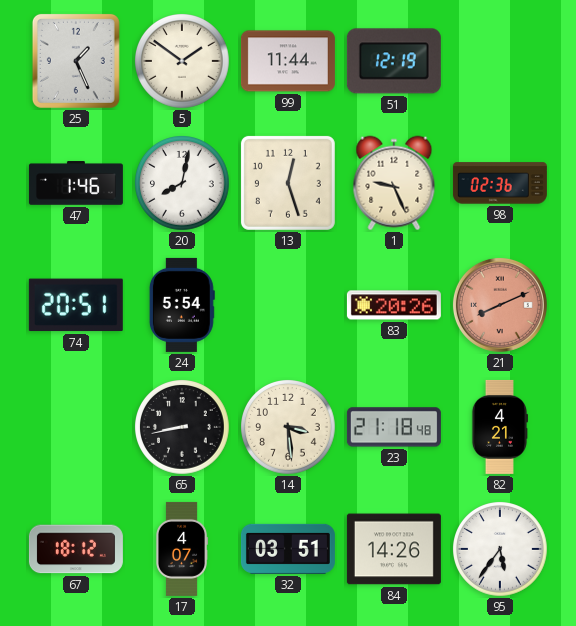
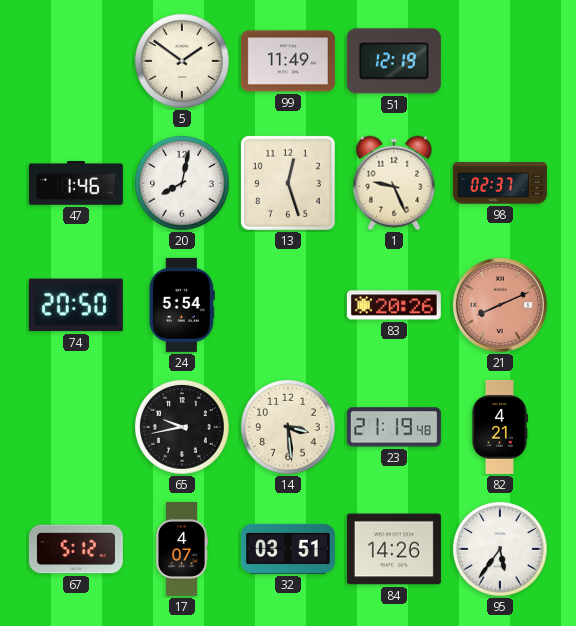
25: 1:26 -> none (76, 61)
99: 11:44 -> 11:49 (288, 61)
98: 02:36 -> 02:37 (500, 183)
74: 20:51 -> 20:50 (76, 305)
65: 8:43 -> 9:43 (183, 428)
23: 21:18 -> 21:19 (394, 427)
67: 18:12 -> 5:12 (76, 549)
